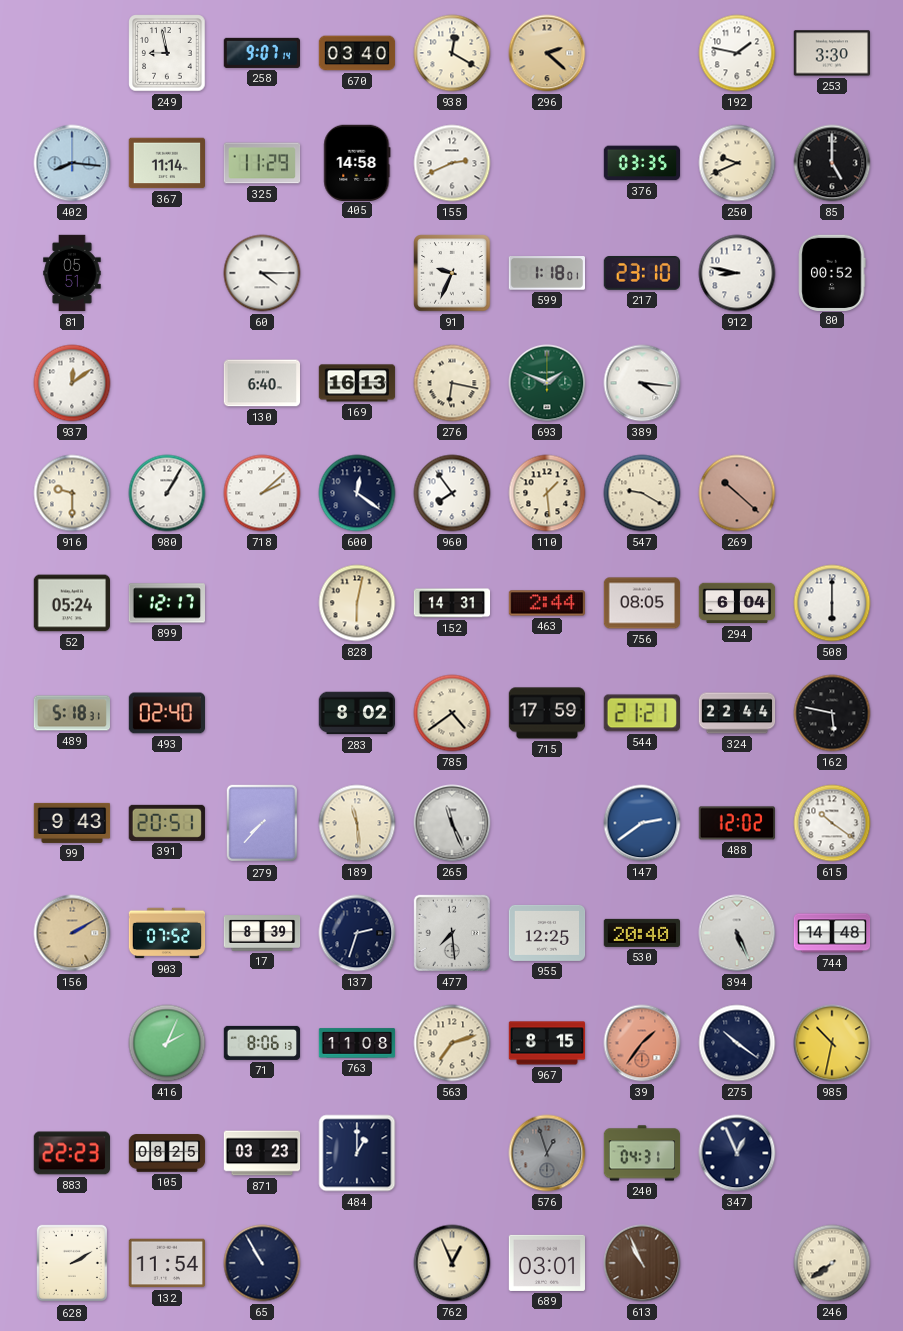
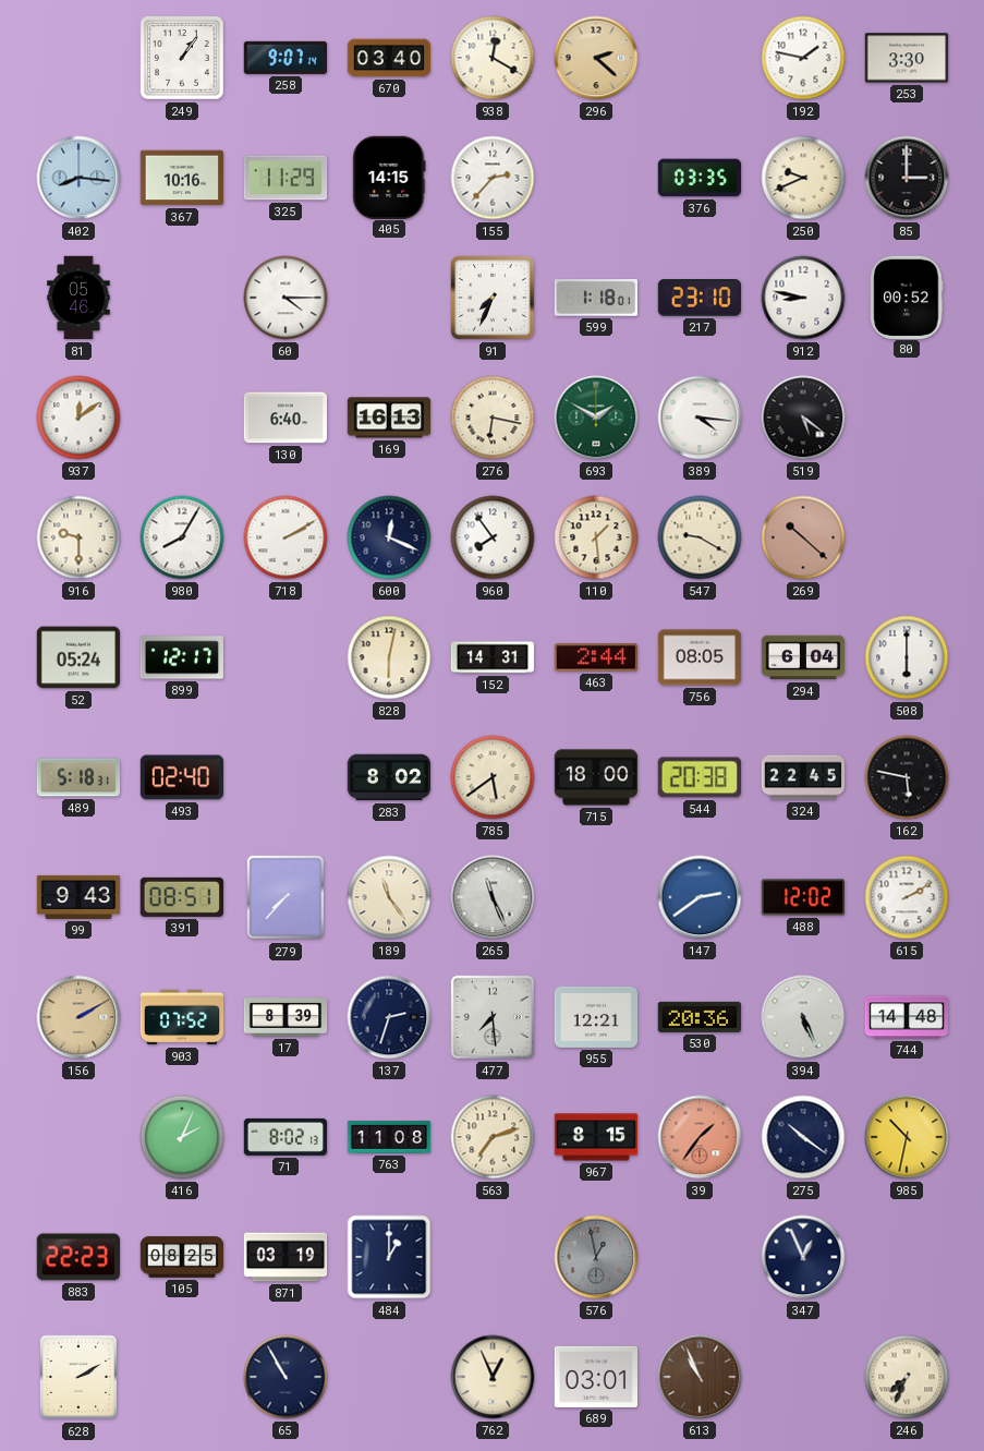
249: 8:58 -> 1:06 (182, 58)
367: 11:14 -> 10:16 (182, 178)
405: 14:58 -> 14:15 (389, 177)
155: 2:41 -> 2:37 (493, 178)
85: 5:00 -> 3:00 (907, 178)
81: 05:51 -> 05:46 (78, 298)
91: 9:34 -> 7:34 (493, 298)
693: 1:49 -> 1:50 (596, 418)
519: none -> 5:21 (803, 418)
980: 1:05 -> 8:05 (182, 537)
718: 2:08 -> 2:10 (286, 537)
600: 12:21 -> 12:19 (389, 537)
785: 4:39 -> 5:39 (493, 777)
715: 17:59 -> 18:00 (596, 777)
544: 21:21 -> 20:38 (700, 777)
324: 22:44 -> 22:45 (803, 777)
391: 20:51 -> 08:51 (182, 897)
189: 11:29 -> 11:24 (389, 897)
615: 10:21 -> 2:10 (907, 897)
955: 12:25 -> 12:21 (596, 1017)
530: 20:40 -> 20:36 (698, 1017)
71: 8:06 -> 8:02 (286, 1137)
871: 03:23 -> 03:19 (286, 1257)
576: 12:57 -> 12:58 (596, 1257)
240: 04:31 -> none (642, 1153)
132: 11:54 -> none (167, 1263)
246: 7:39 -> 7:34 (907, 1377)
